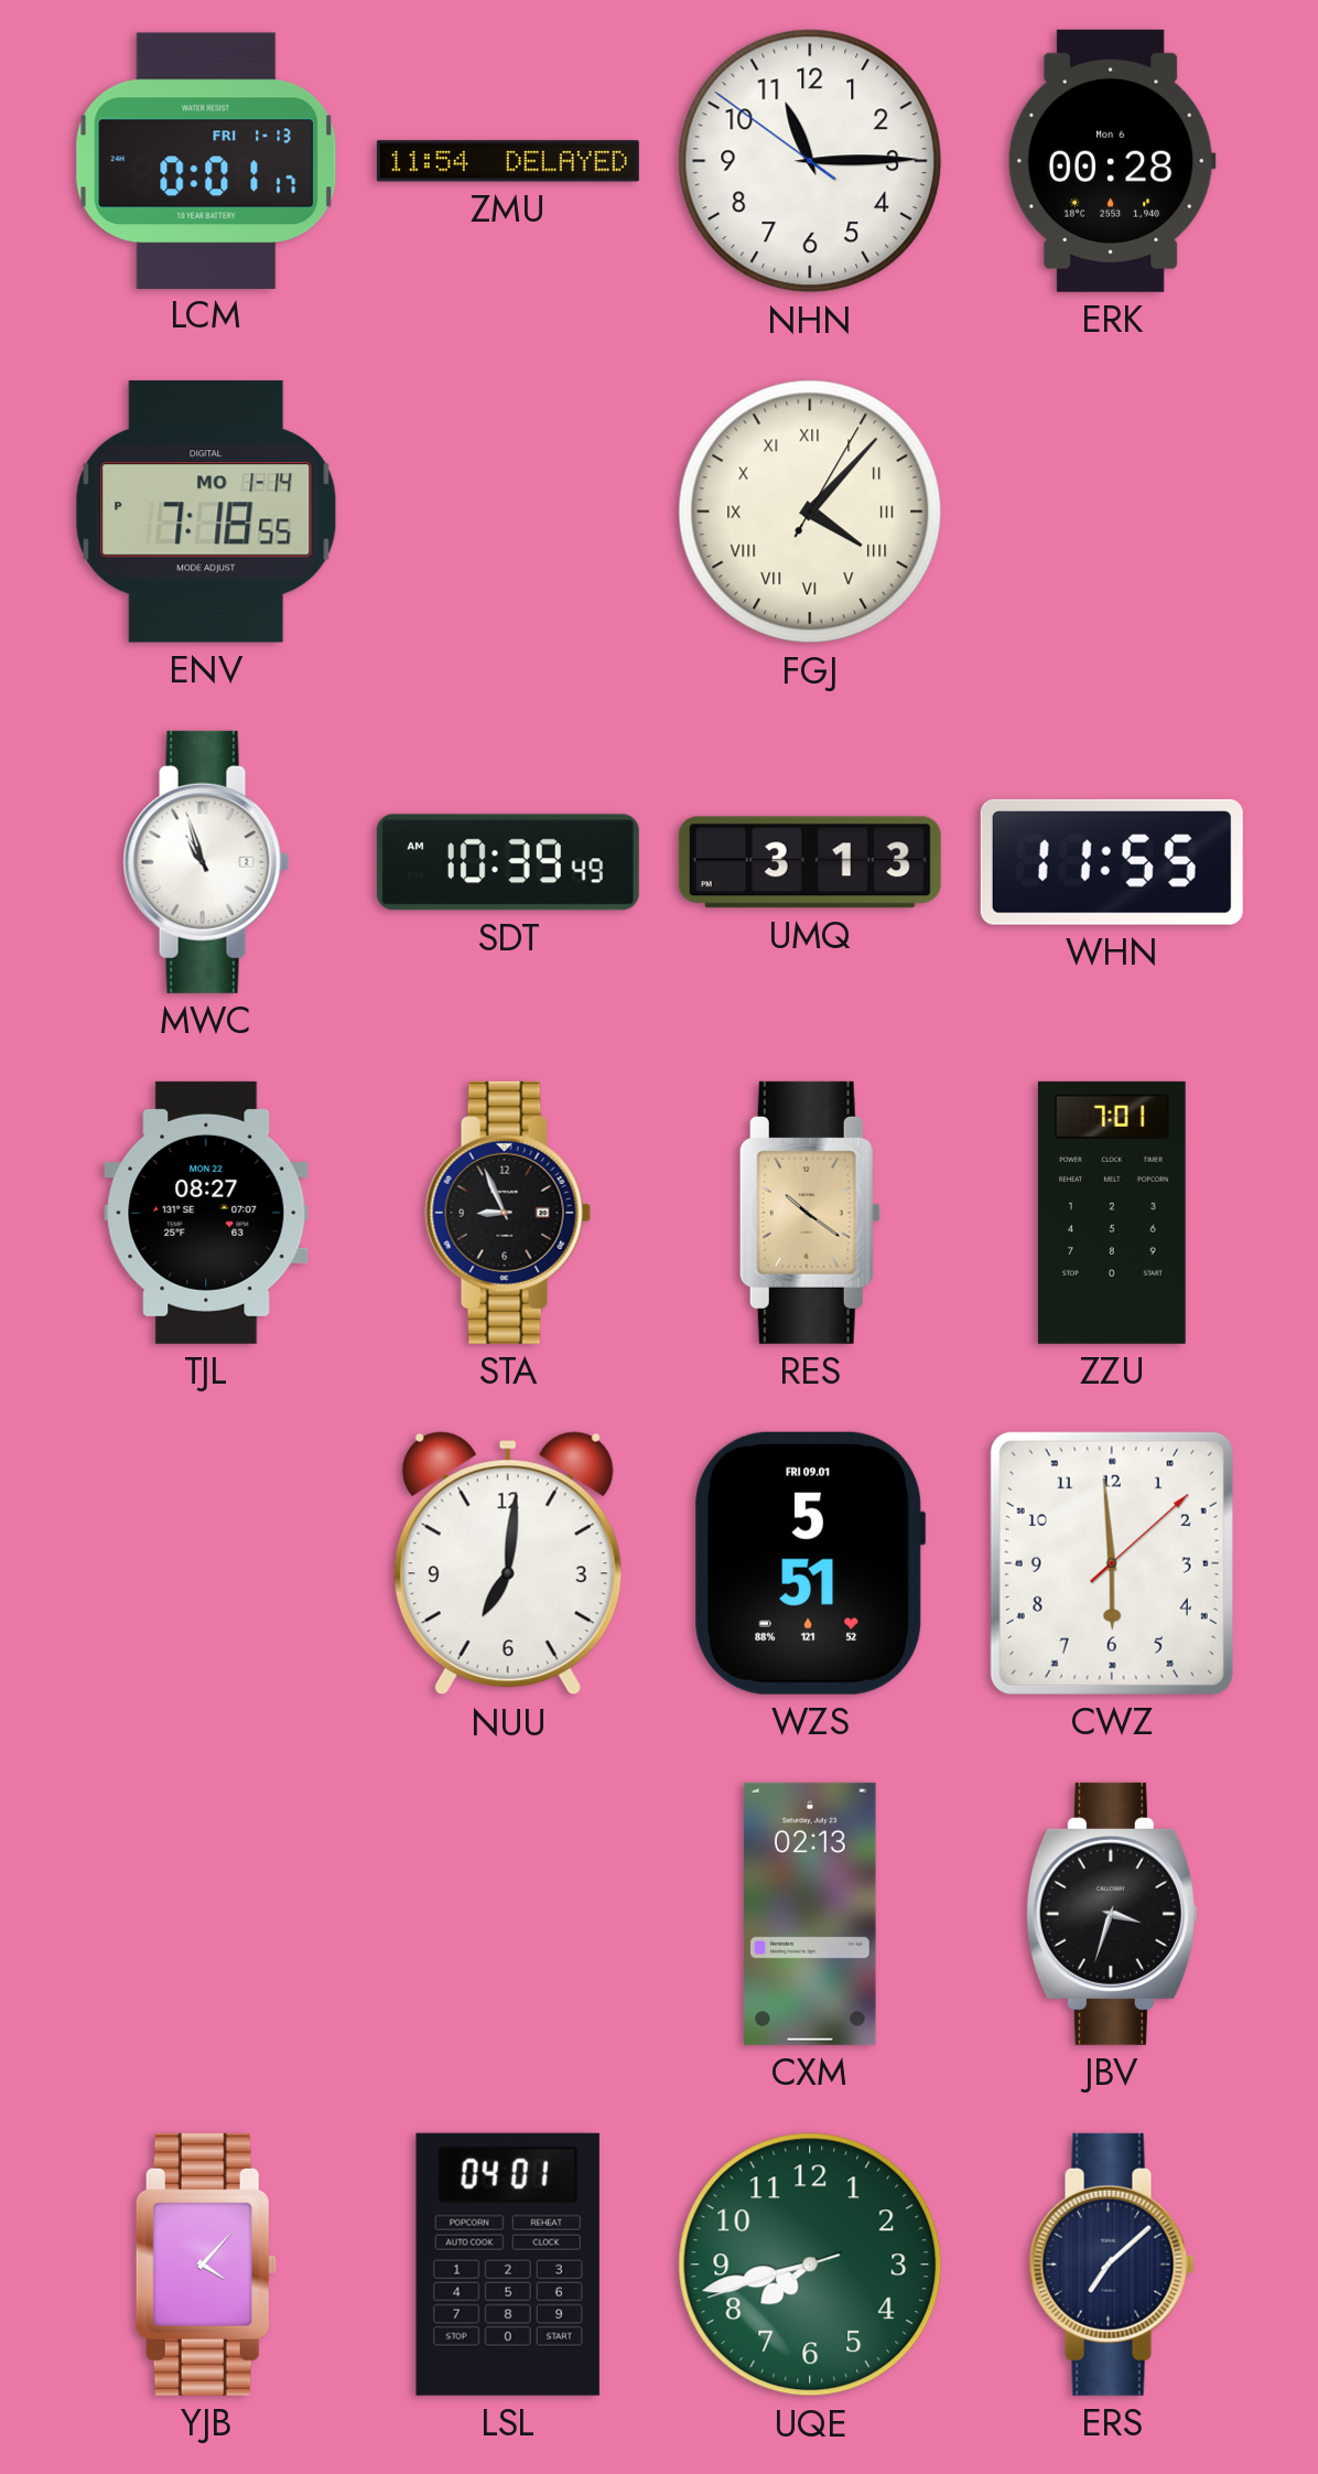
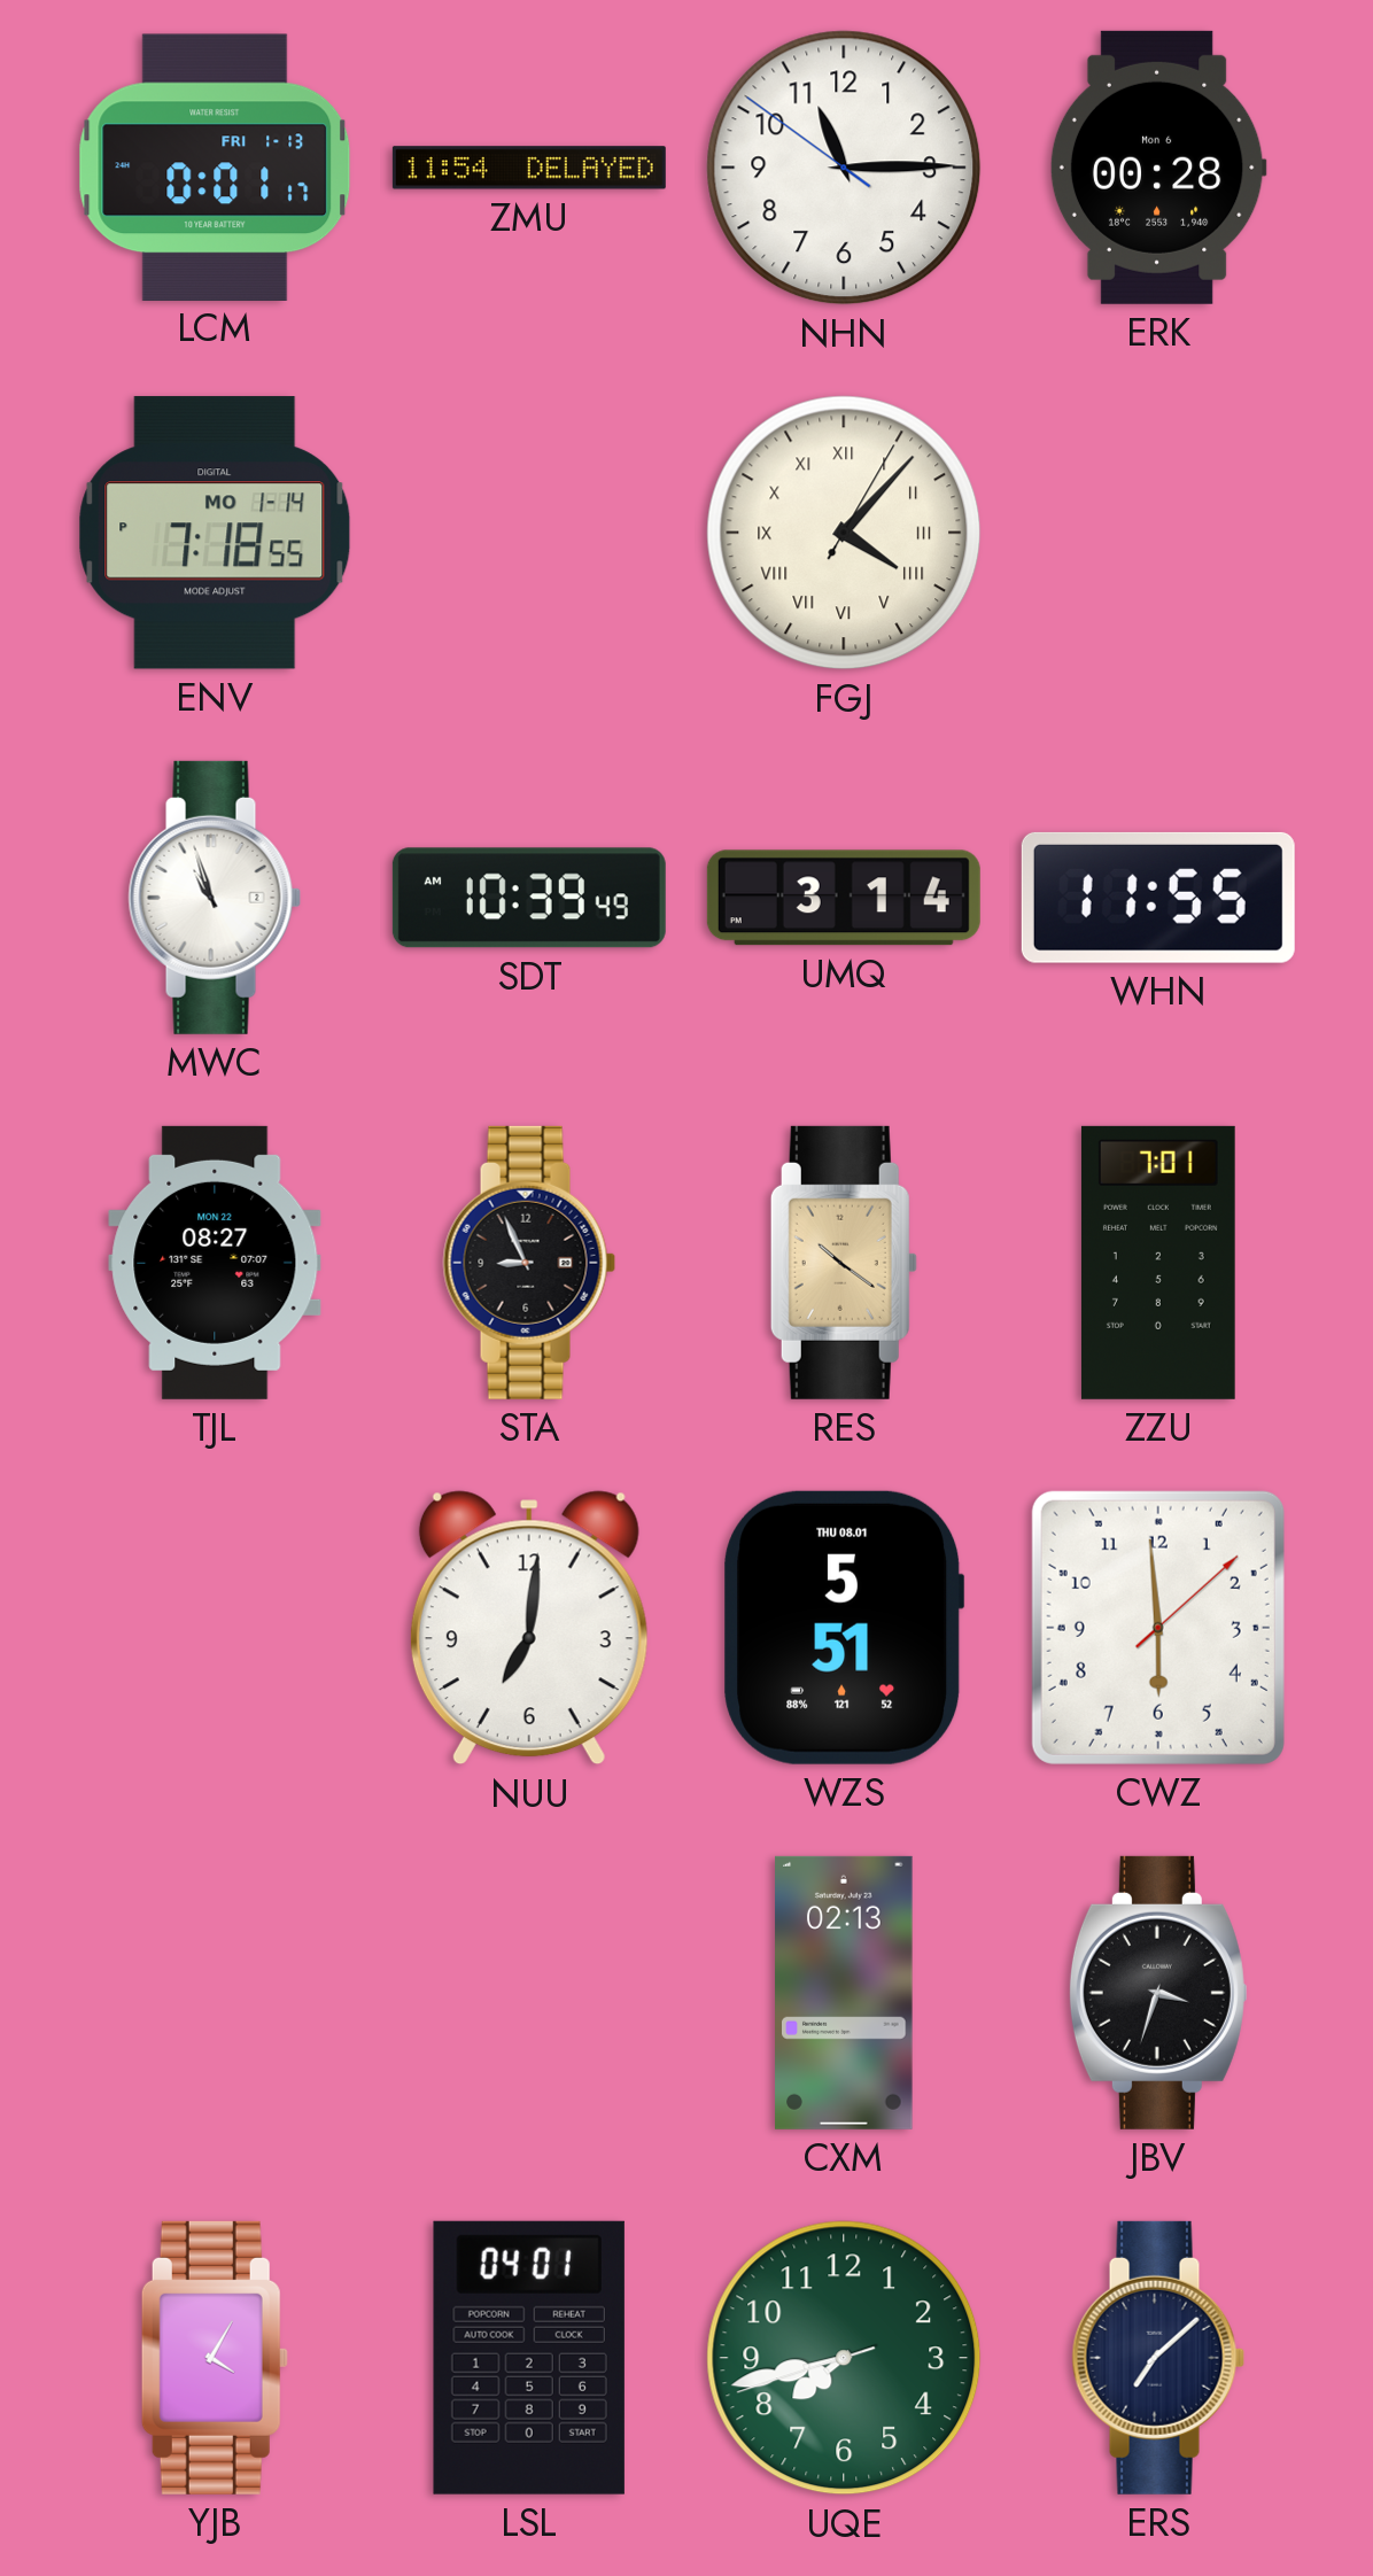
UMQ: 3:13 -> 3:14 (844, 898)
WZS date: FRI 09.01 -> THU 08.01 (844, 1628)
YJB: 4:07 -> 4:05 (215, 2358)
